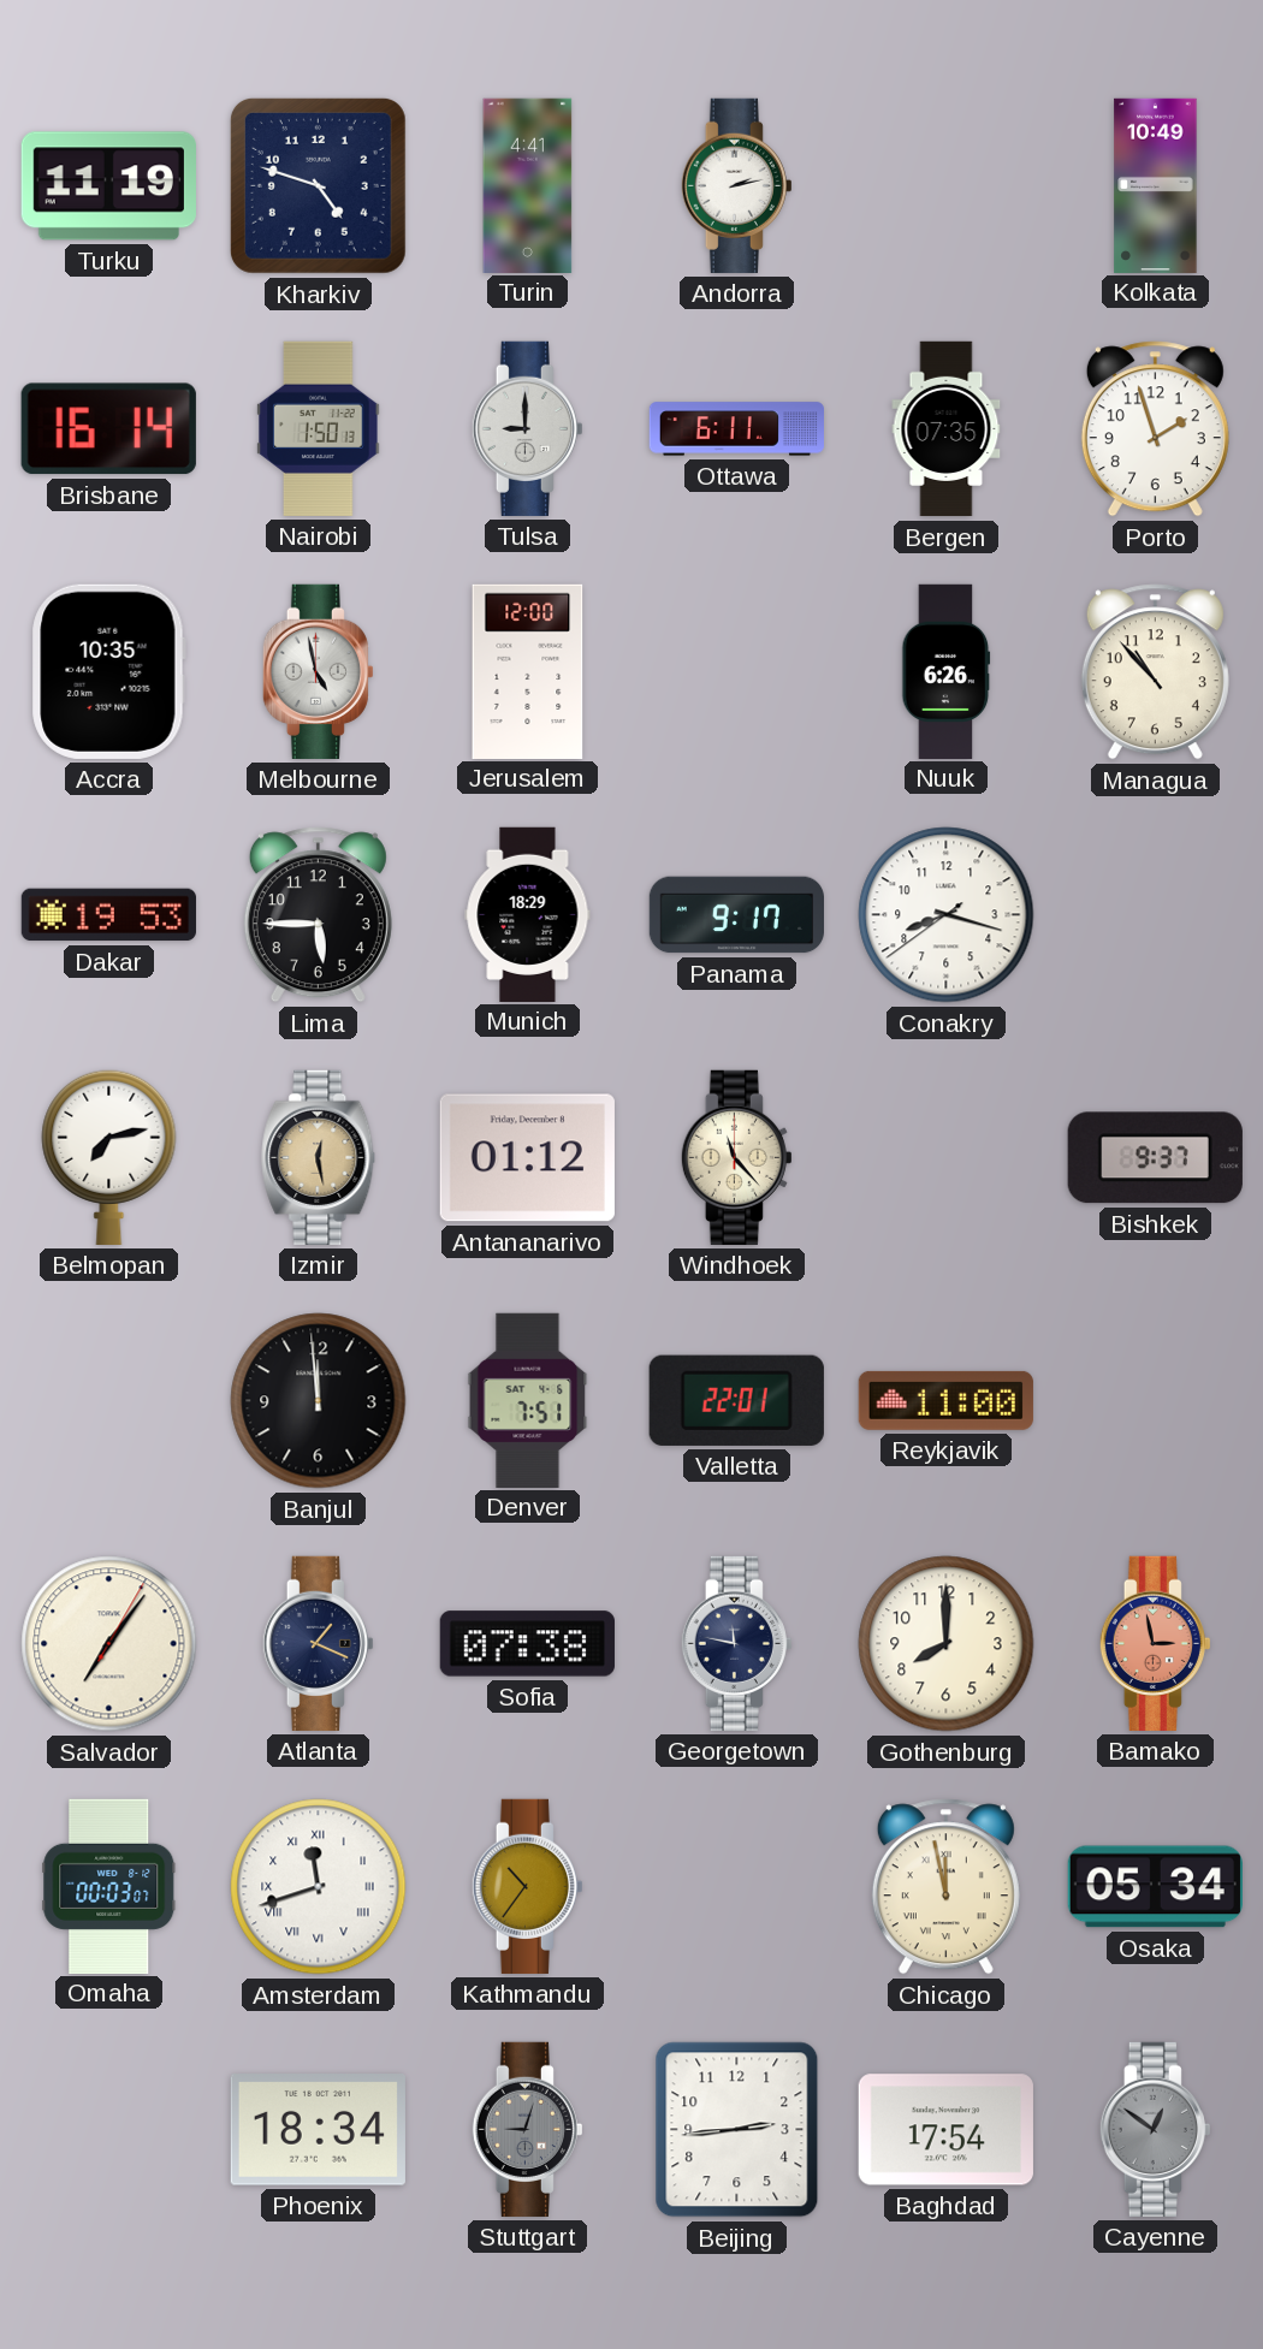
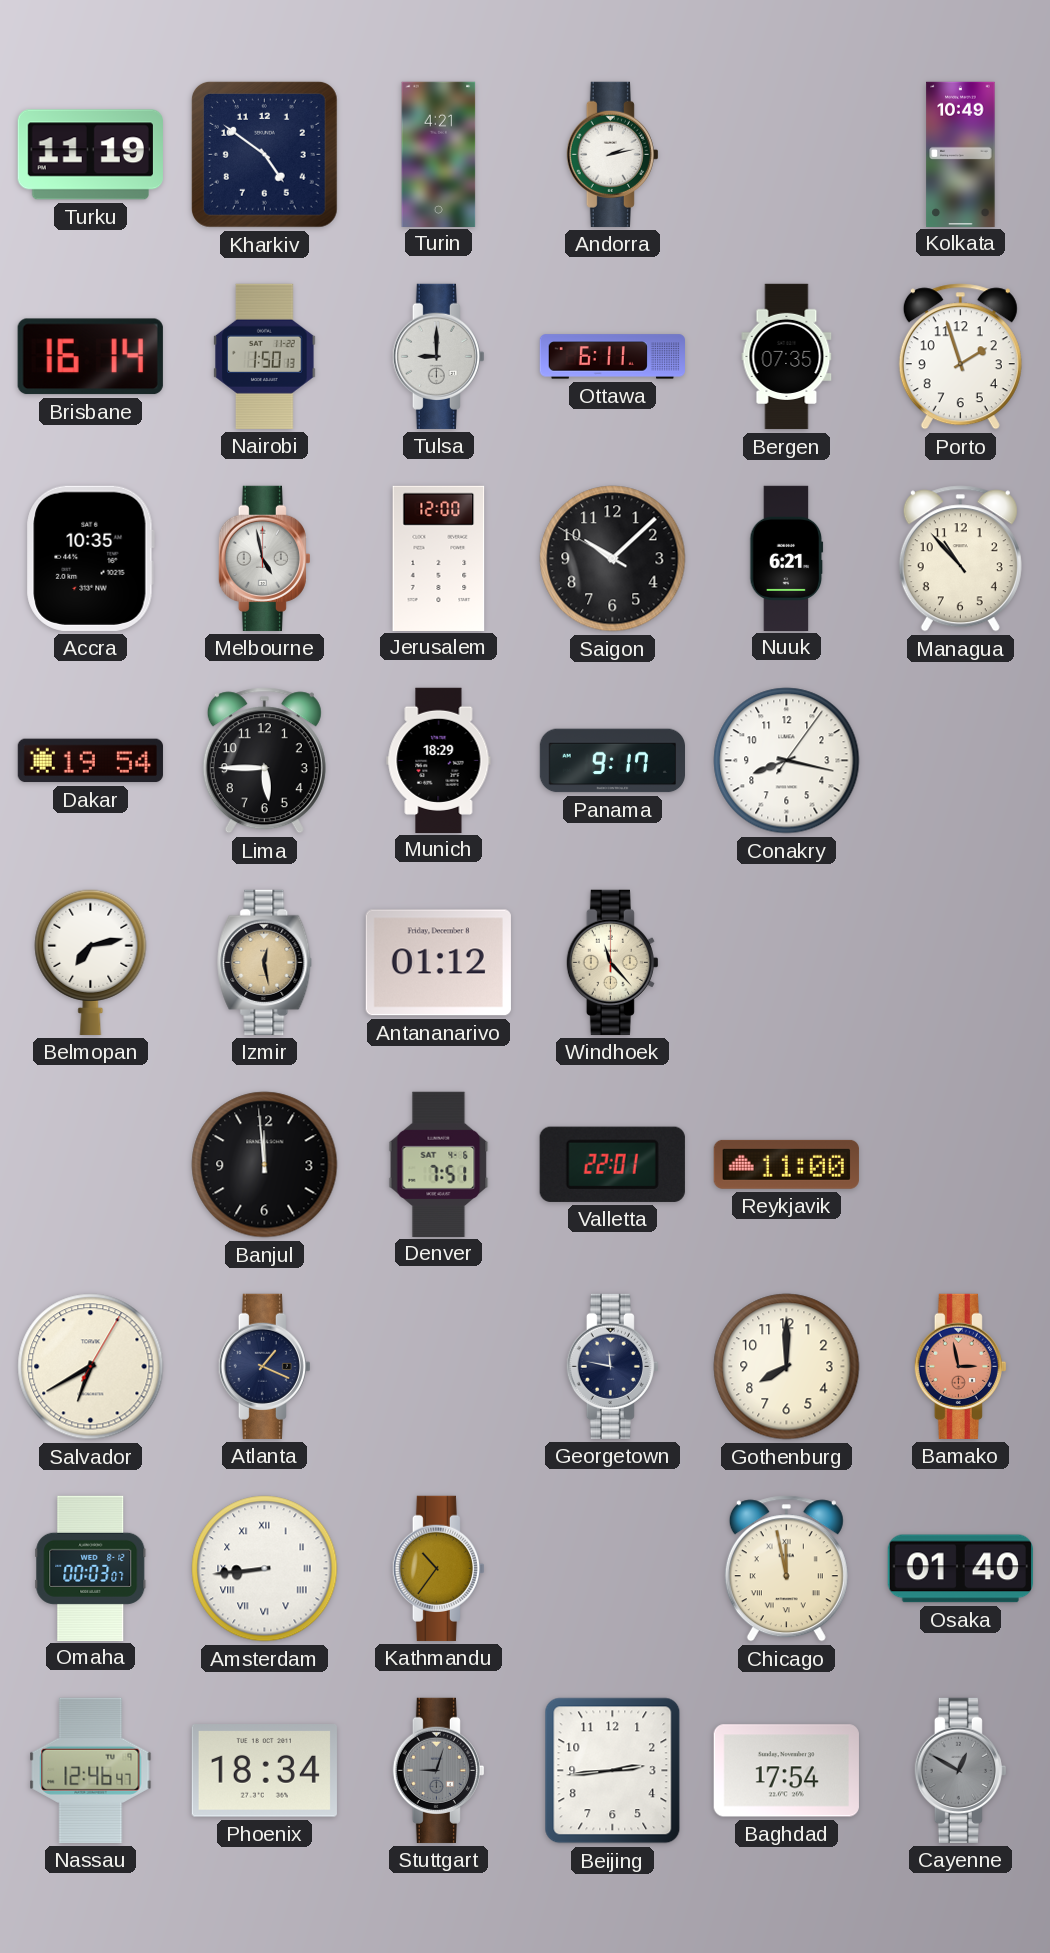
Kharkiv: 4:48 -> 4:51 (264, 154)
Turin: 4:41 -> 4:21 (439, 154)
Saigon: none -> 10:07 (613, 559)
Nuuk: 6:26 -> 6:21 (787, 558)
Dakar: 19:53 -> 19:54 (90, 761)
Conakry: 8:17:39 -> 8:17:06 (787, 761)
Bishkek: 9:37 -> none (1155, 1158)
Salvador: 7:06 -> 6:40 (91, 1367)
Sofia: 07:38 -> none (527, 1644)
Amsterdam: 11:42 -> 8:44 (265, 1569)
Osaka: 05:34 -> 01:40 (960, 1569)
Nassau: none -> 12:46 (91, 1770)
Cayenne: 12:51 -> 12:50 (960, 1770)
